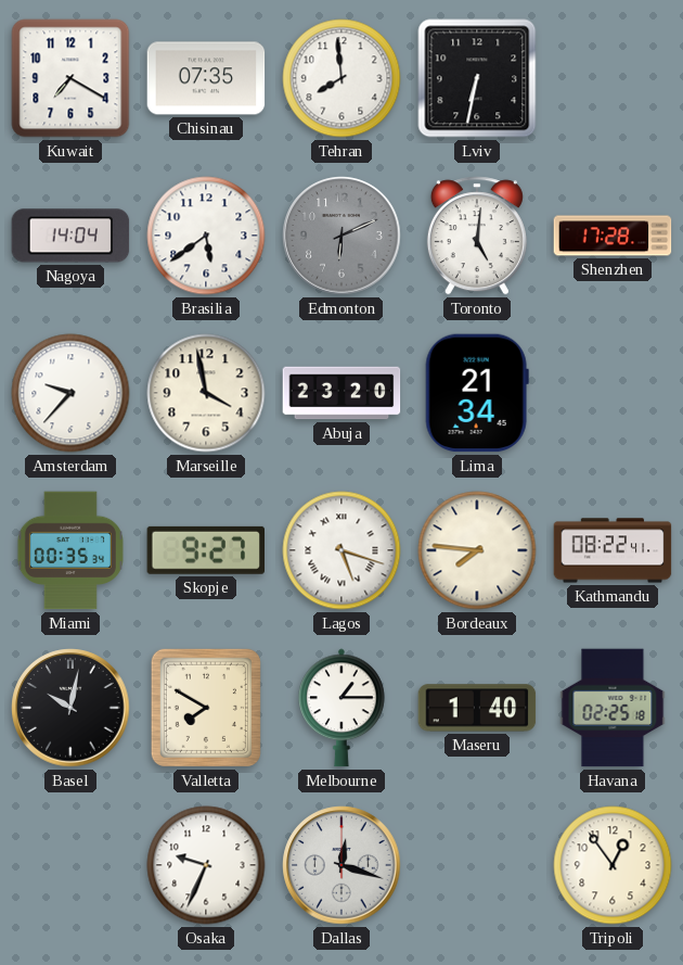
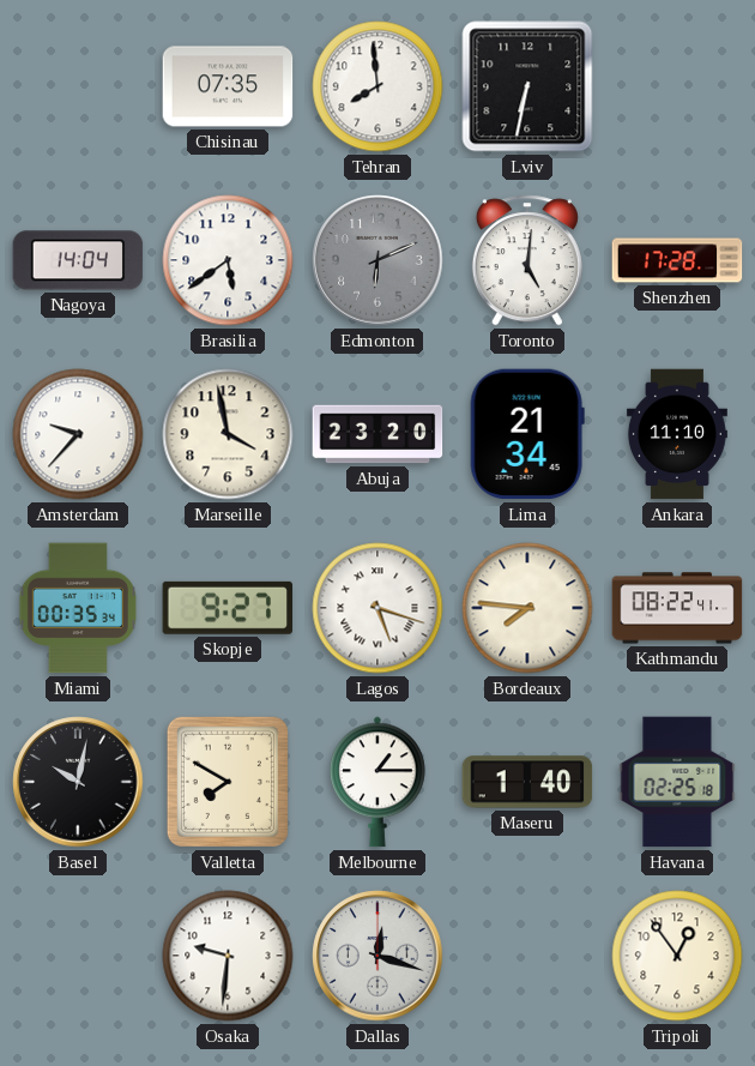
Kuwait: 7:20 -> none (70, 78)
Ankara: none -> 11:10 (677, 434)
Osaka: 9:34 -> 9:31 (228, 956)
